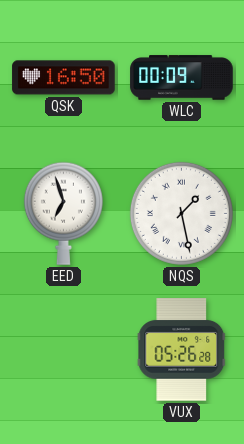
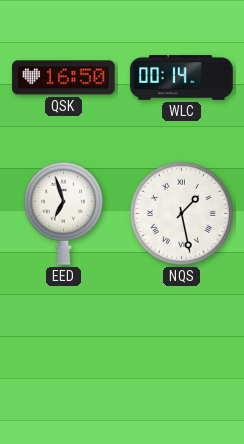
WLC: 00:09 -> 00:14 (182, 78)
VUX: 05:26 -> none (182, 350)
